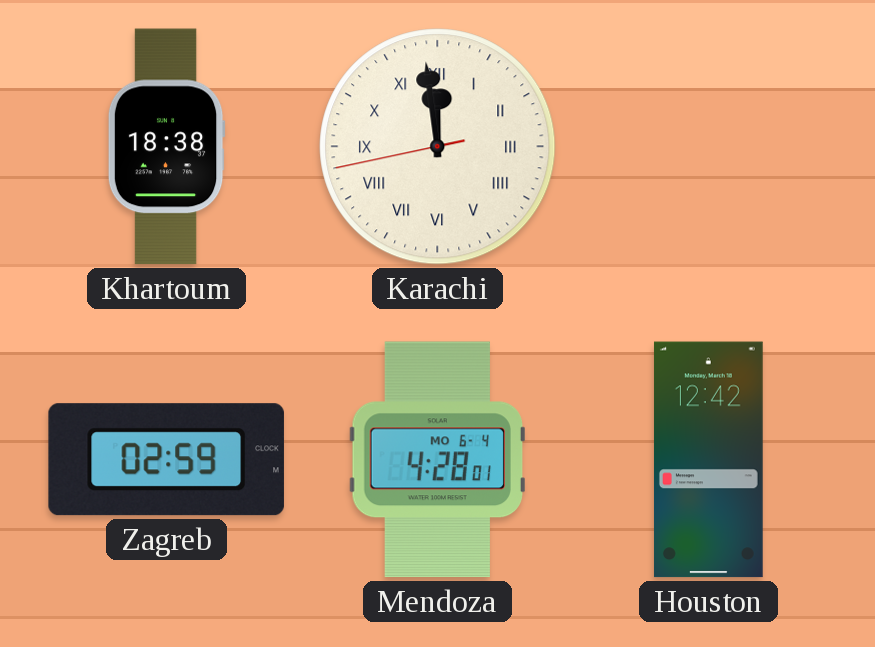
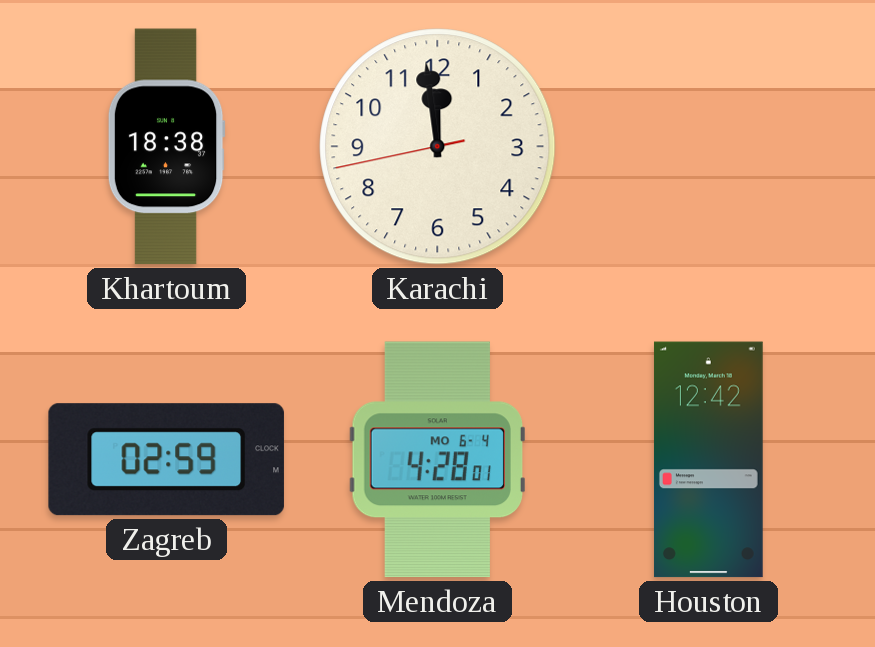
Karachi numerals: Roman -> Arabic (438, 147)
